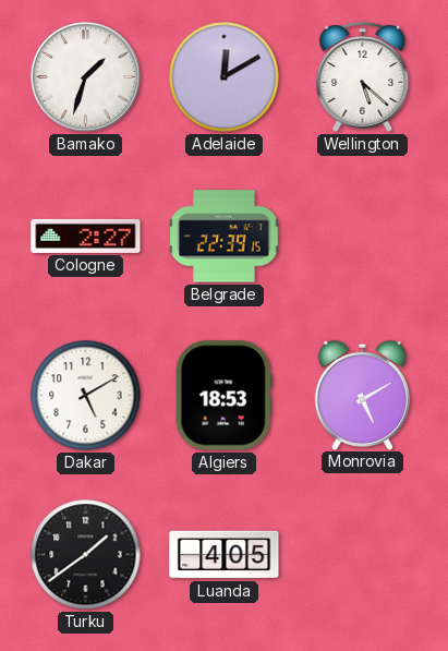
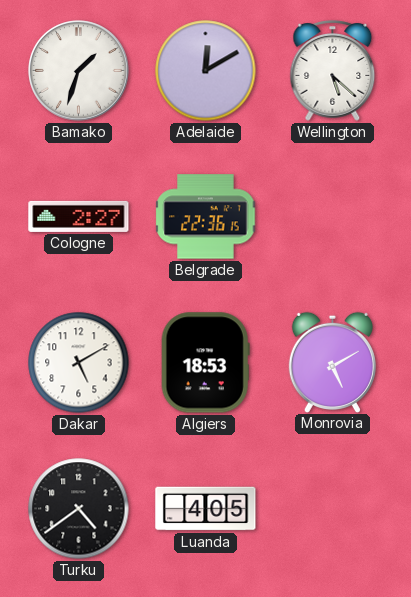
Belgrade: 22:39 -> 22:36 (206, 217)
Turku: 1:39 -> 4:39 (79, 509)
